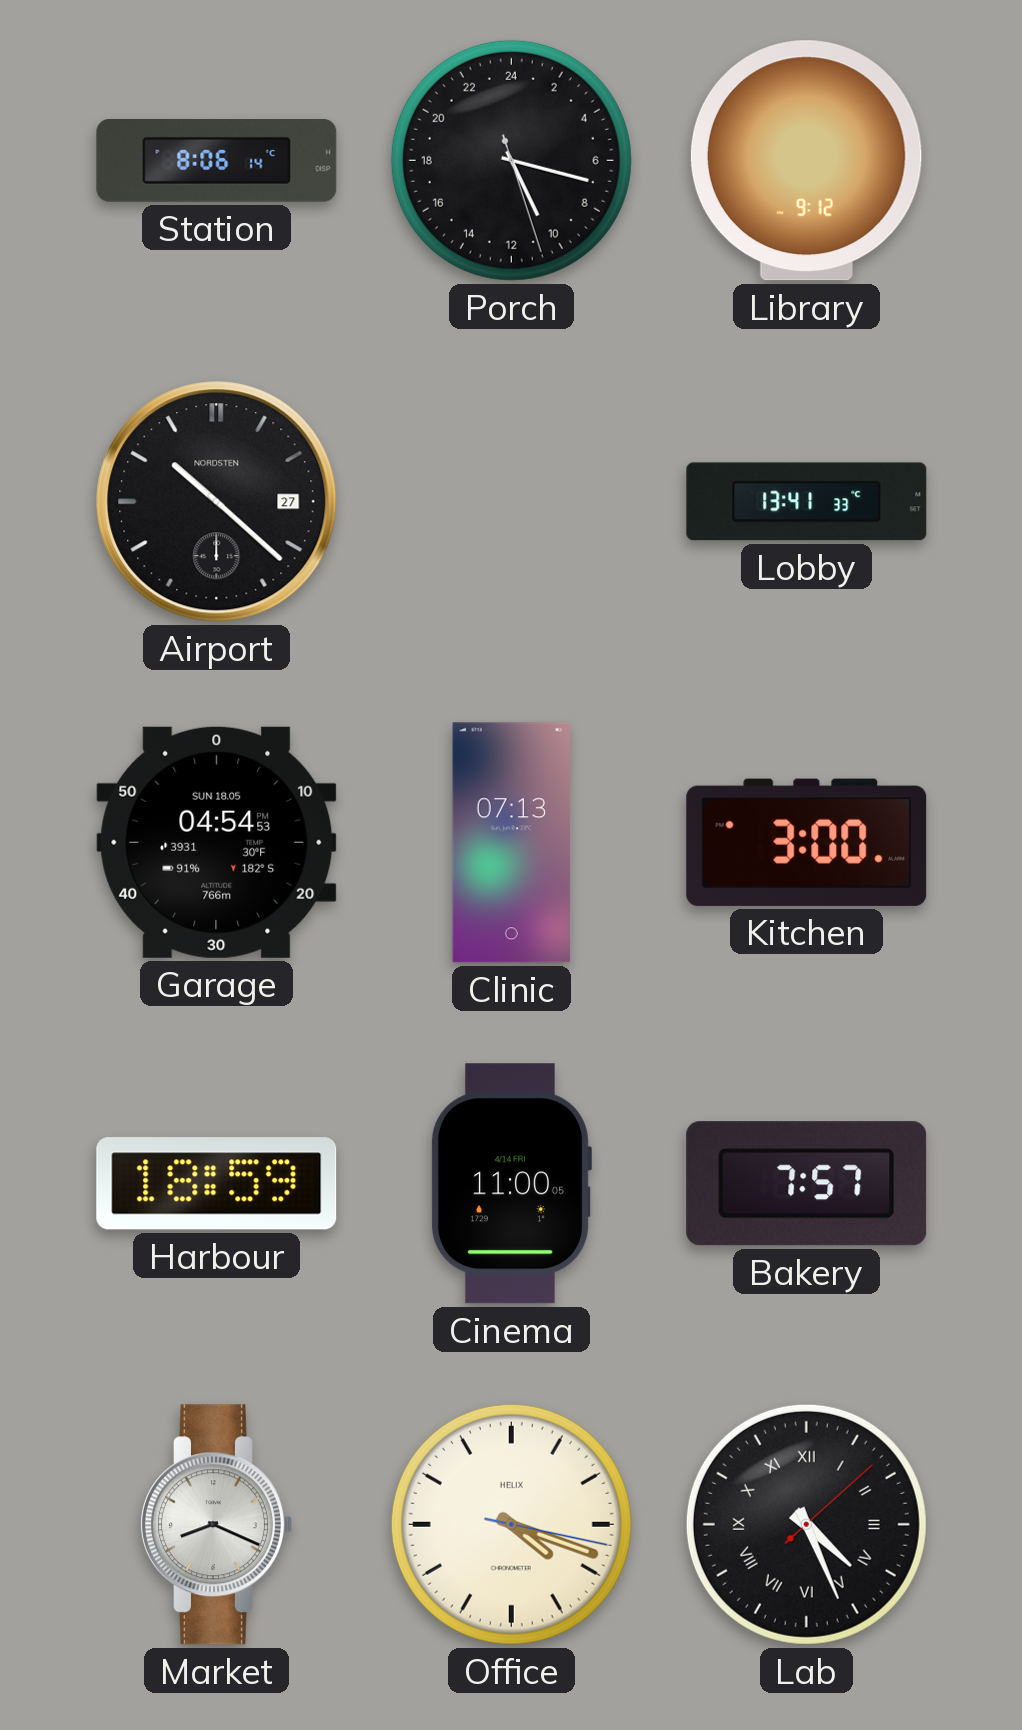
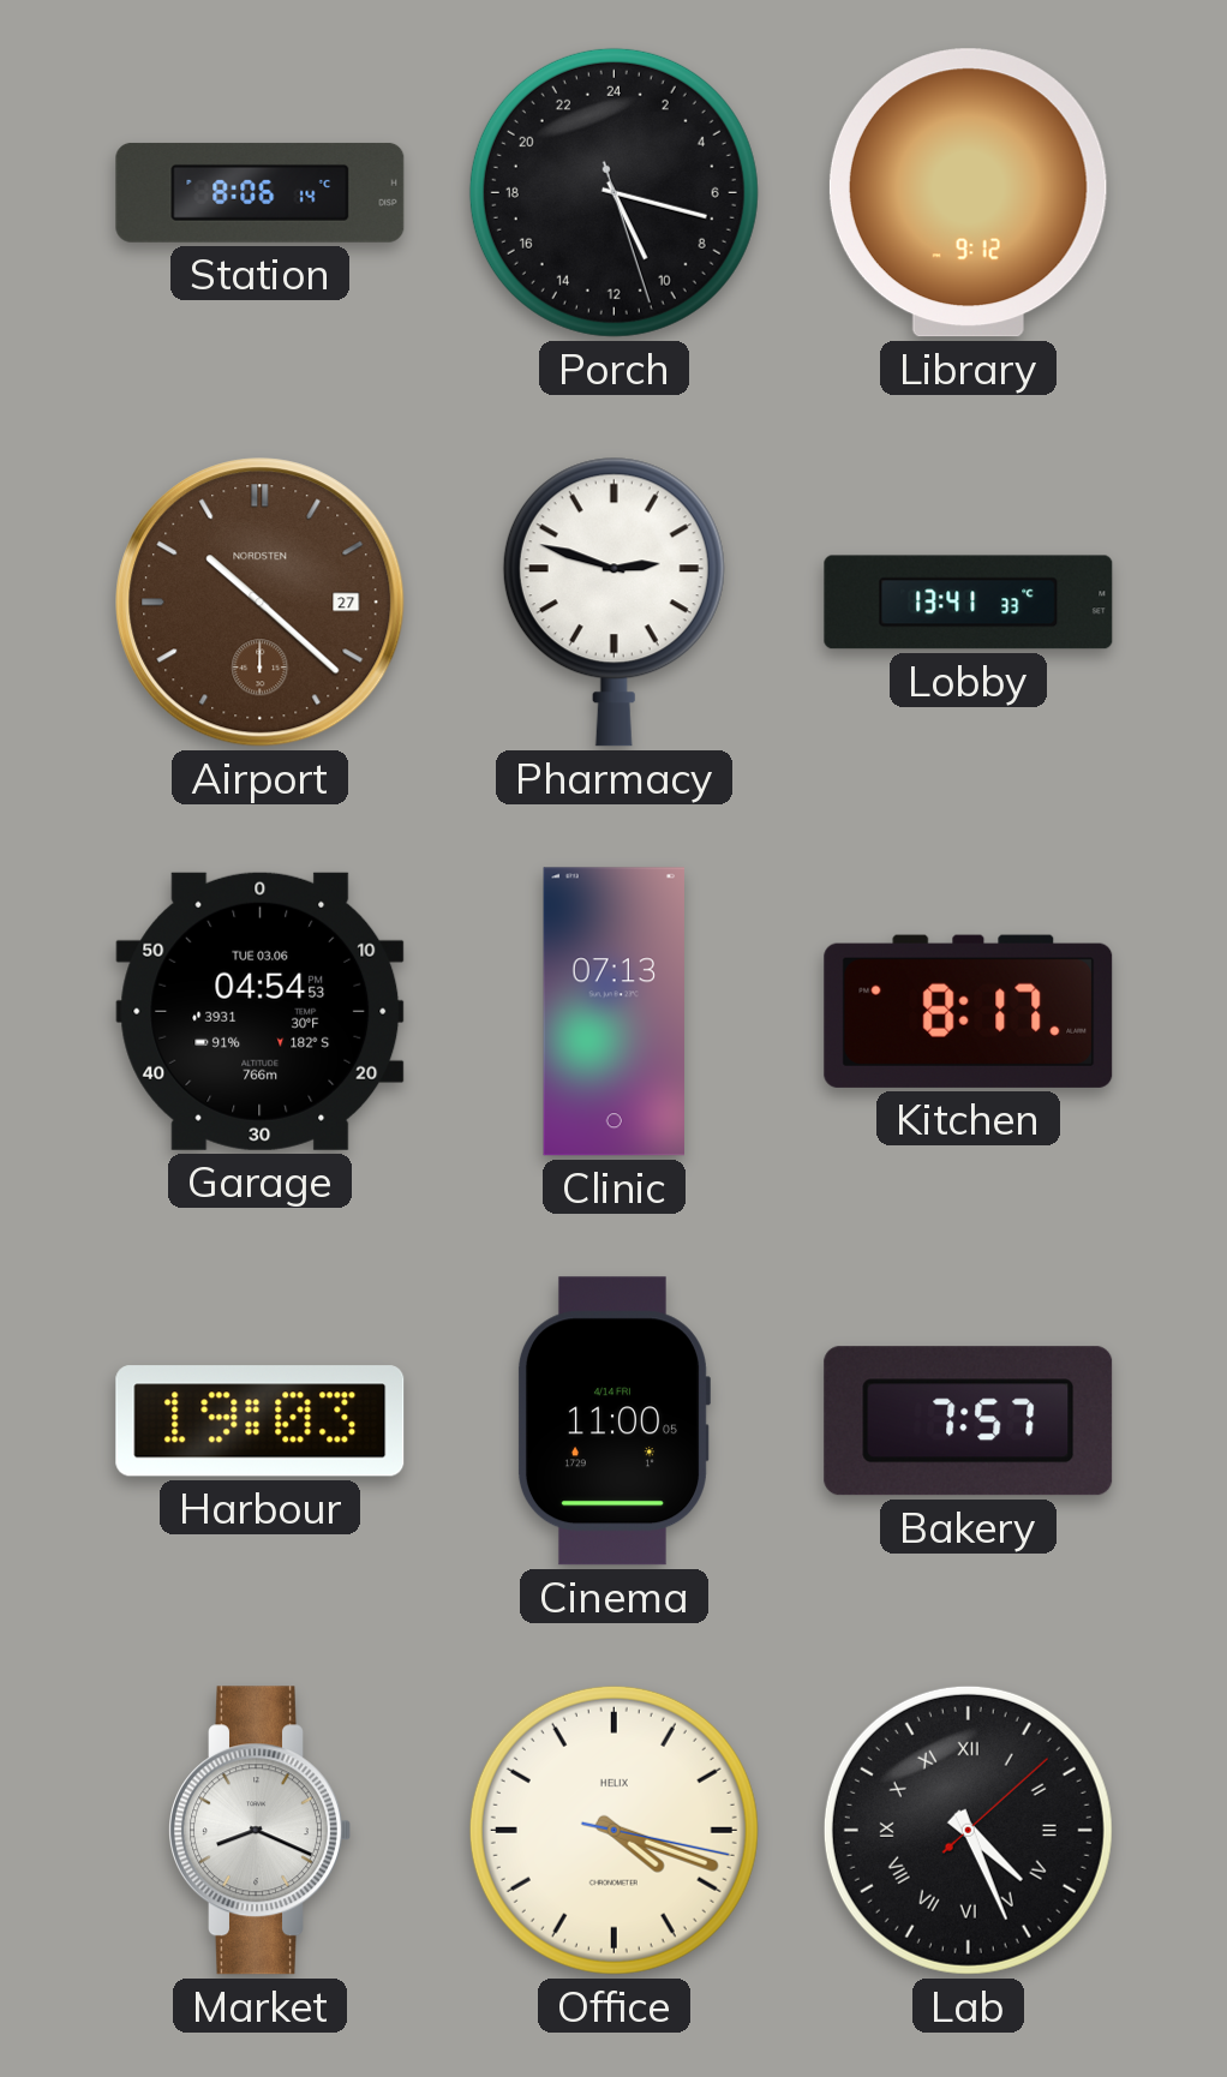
Airport dial: black -> brown (261, 603)
Pharmacy: none -> 2:48 (613, 601)
Garage date: SUN 18.05 -> TUE 03.06 (261, 1011)
Kitchen: 3:00 -> 8:17 (969, 1011)
Harbour: 18:59 -> 19:03 (261, 1421)
